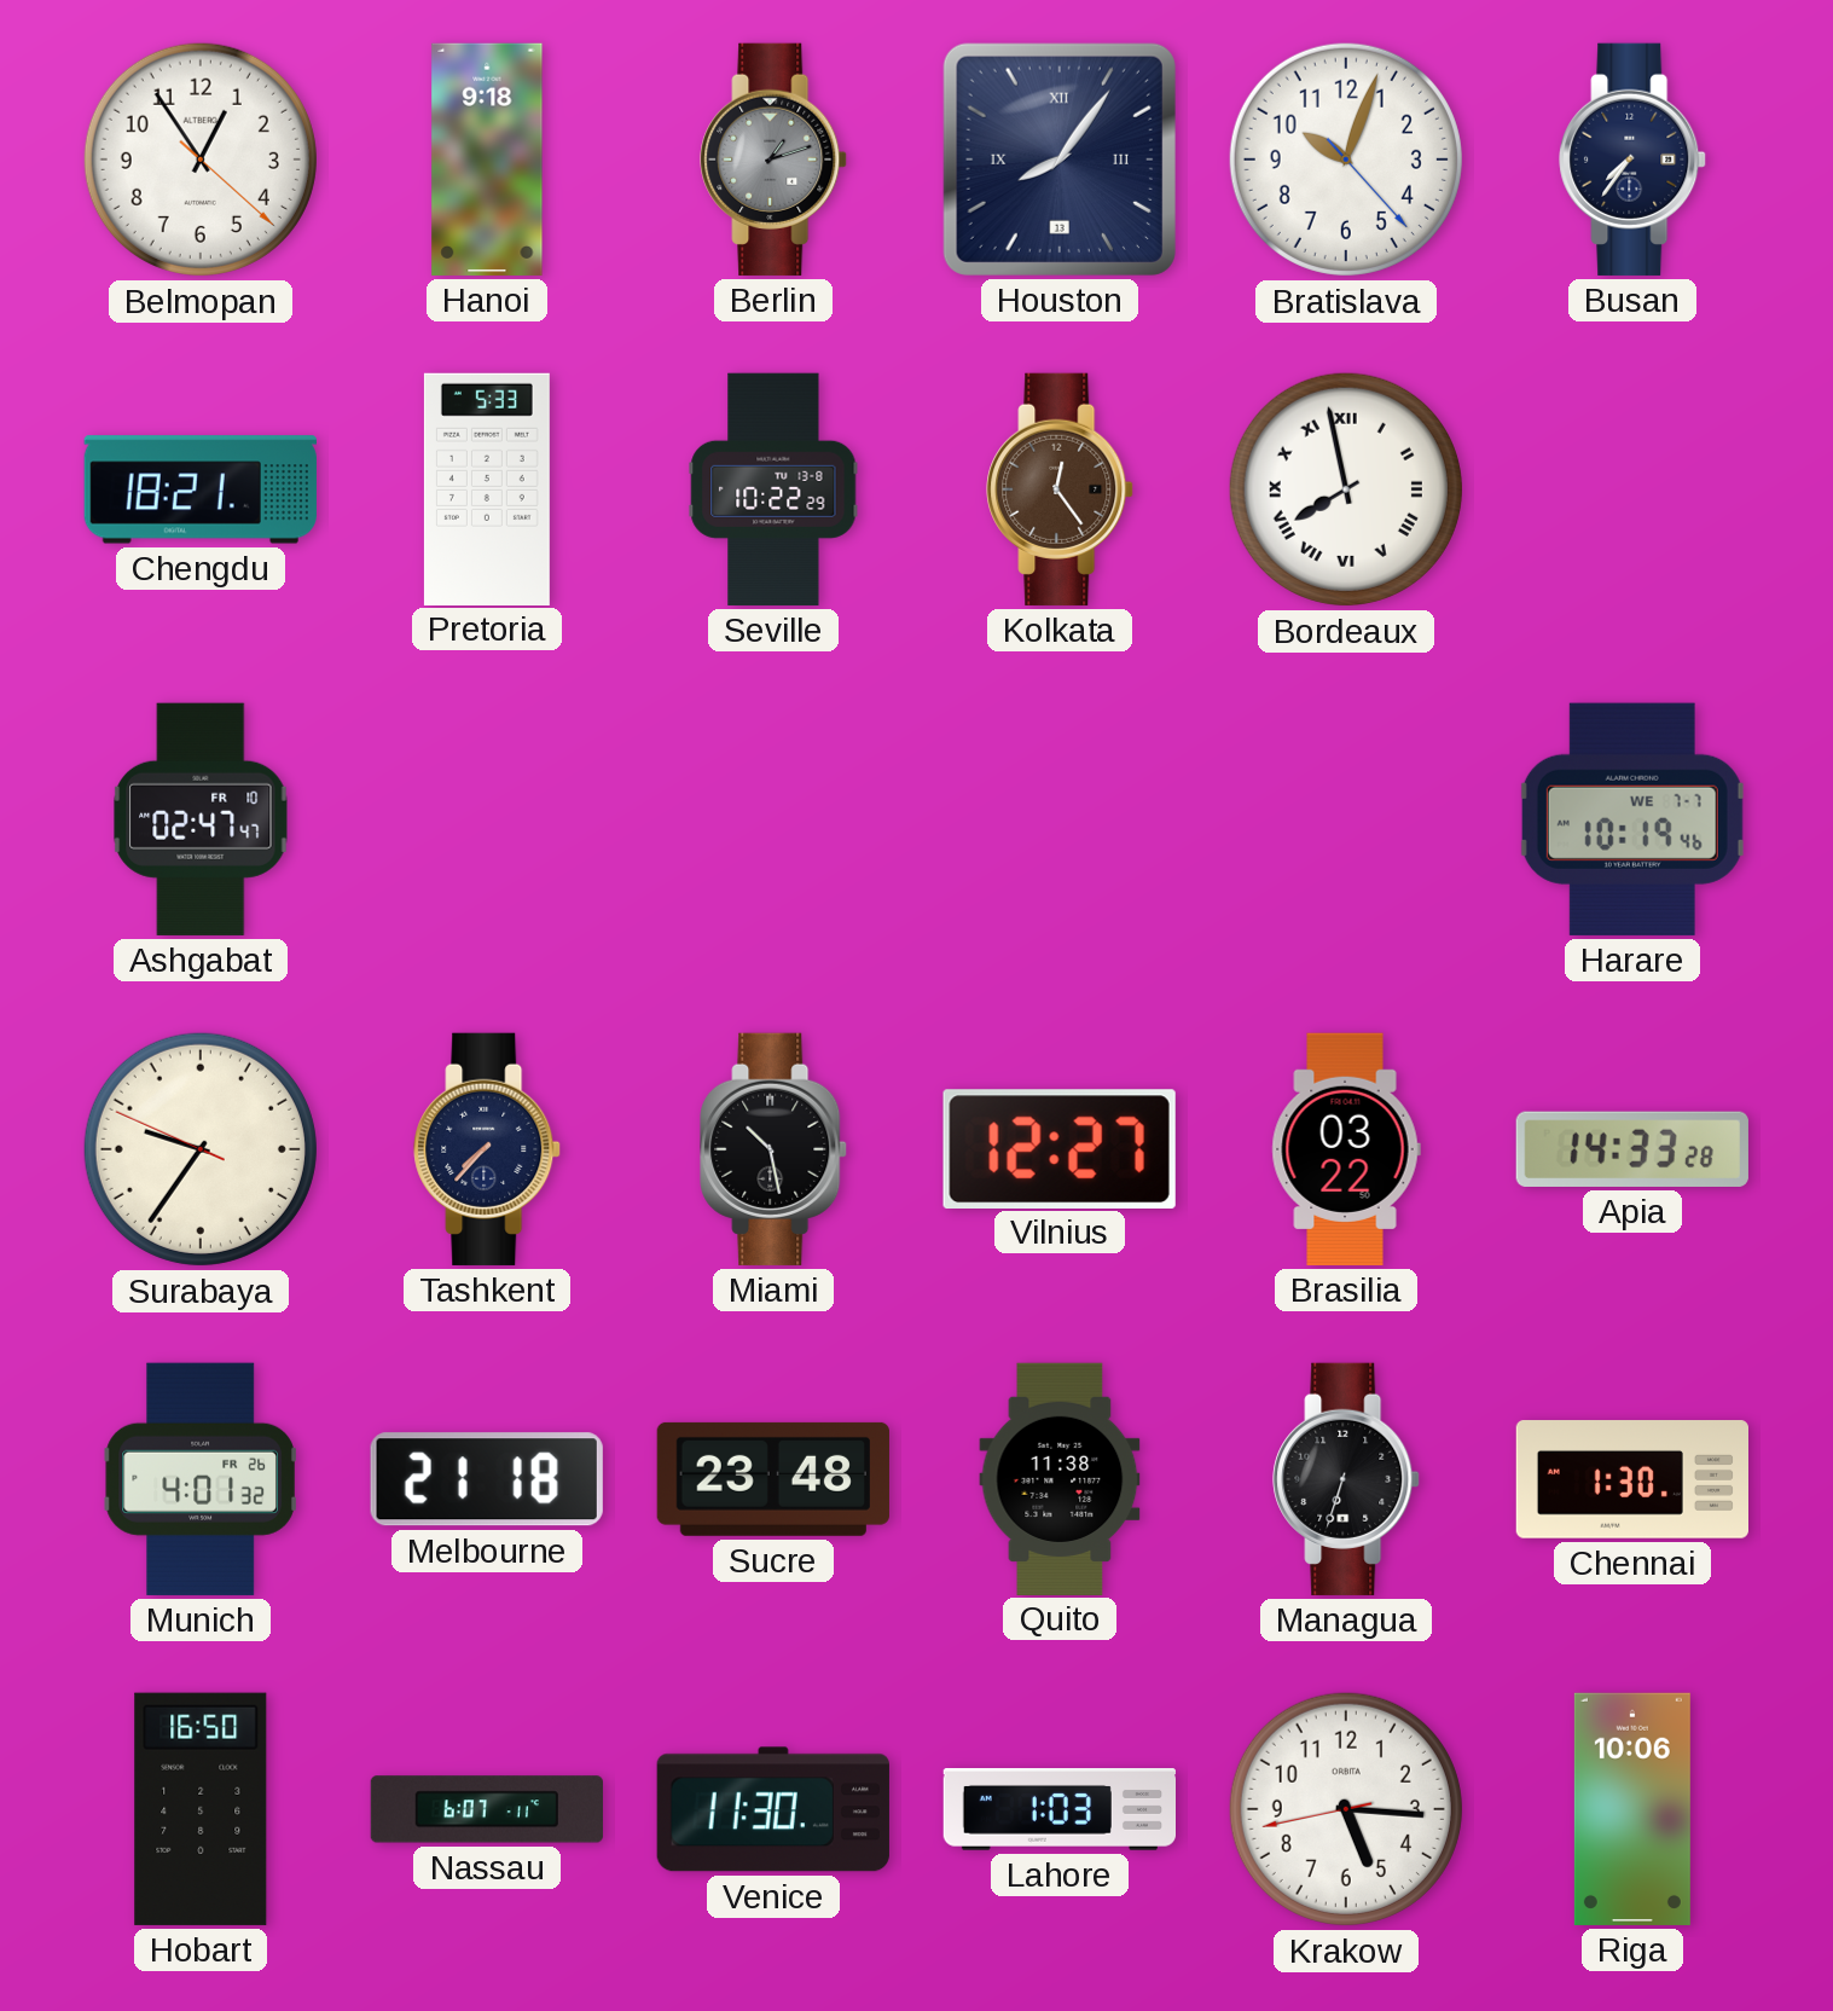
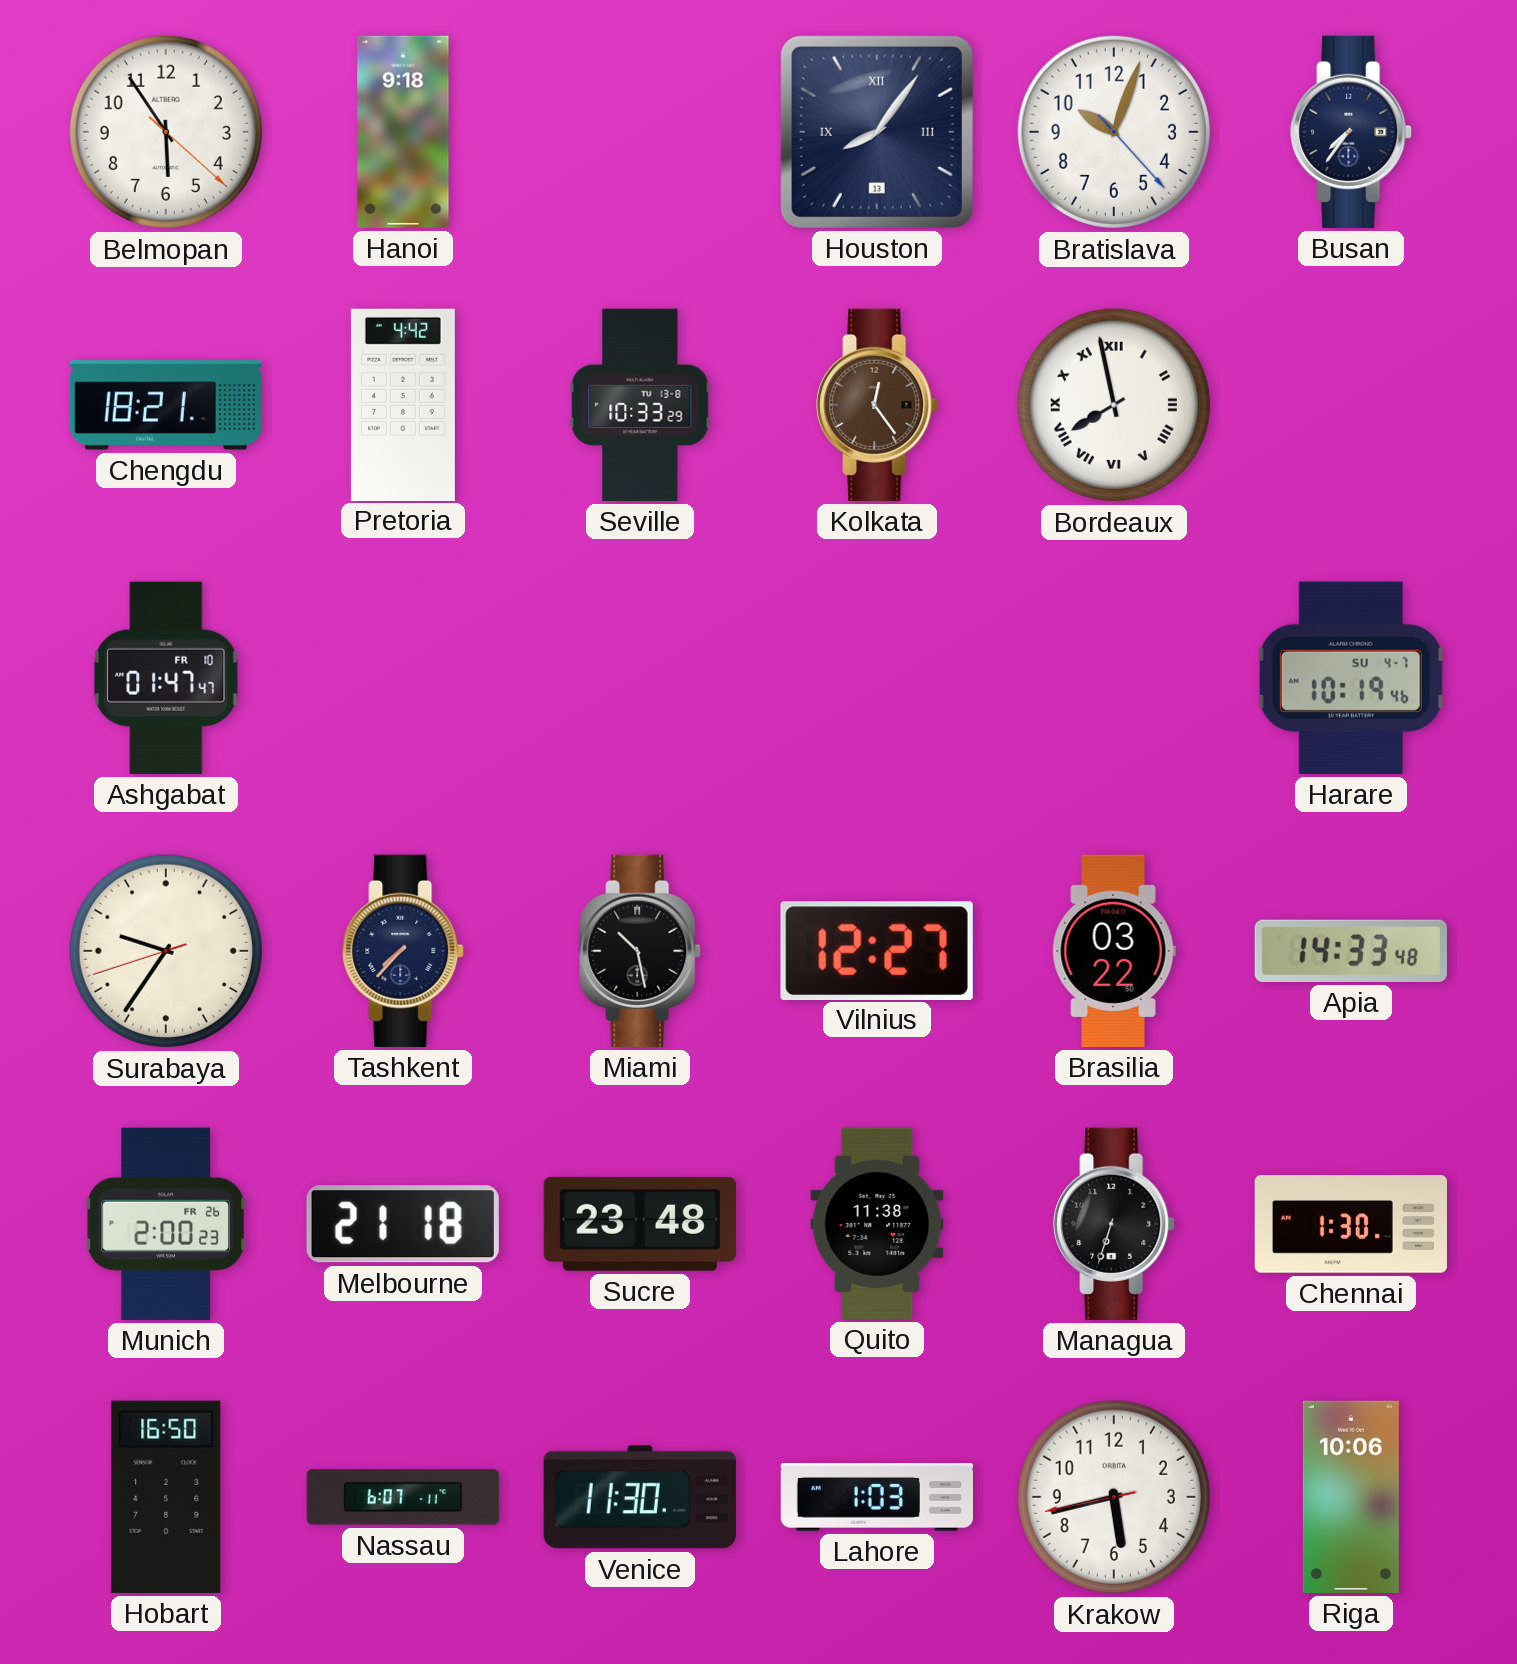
Belmopan: 12:54 -> 5:54 (166, 132)
Berlin: 1:12 -> none (773, 160)
Pretoria: 5:33 -> 4:42 (403, 404)
Seville: 10:22 -> 10:33 (640, 405)
Ashgabat: 02:47 -> 01:47 (166, 678)
Harare date: WE 7-7 -> SU 4-7 (1351, 678)
Surabaya: 9:35:49 -> 9:35:42 (166, 951)
Apia: 14:33:28 -> 14:33:48 (1351, 951)
Munich: 4:01 -> 2:00 (166, 1224)
Krakow: 5:15 -> 5:42 (1114, 1497)
